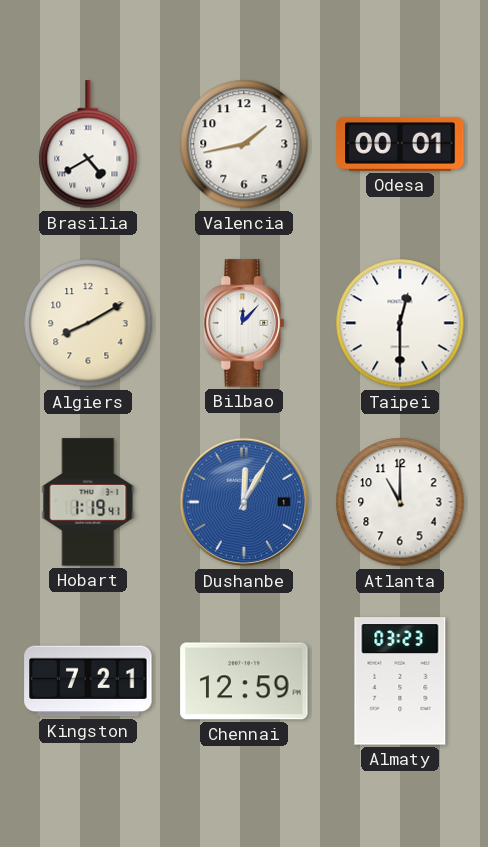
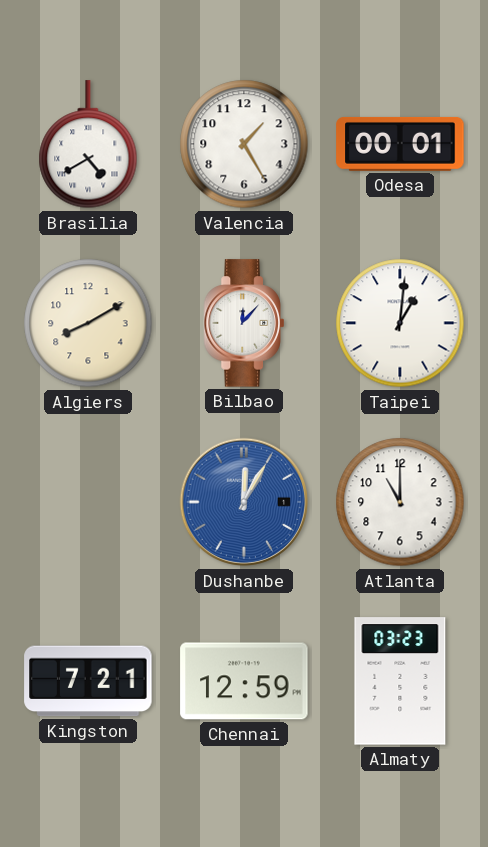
Valencia: 1:43 -> 1:25 (244, 144)
Taipei: 12:30 -> 1:01 (400, 323)
Hobart: 1:19 -> none (88, 502)
